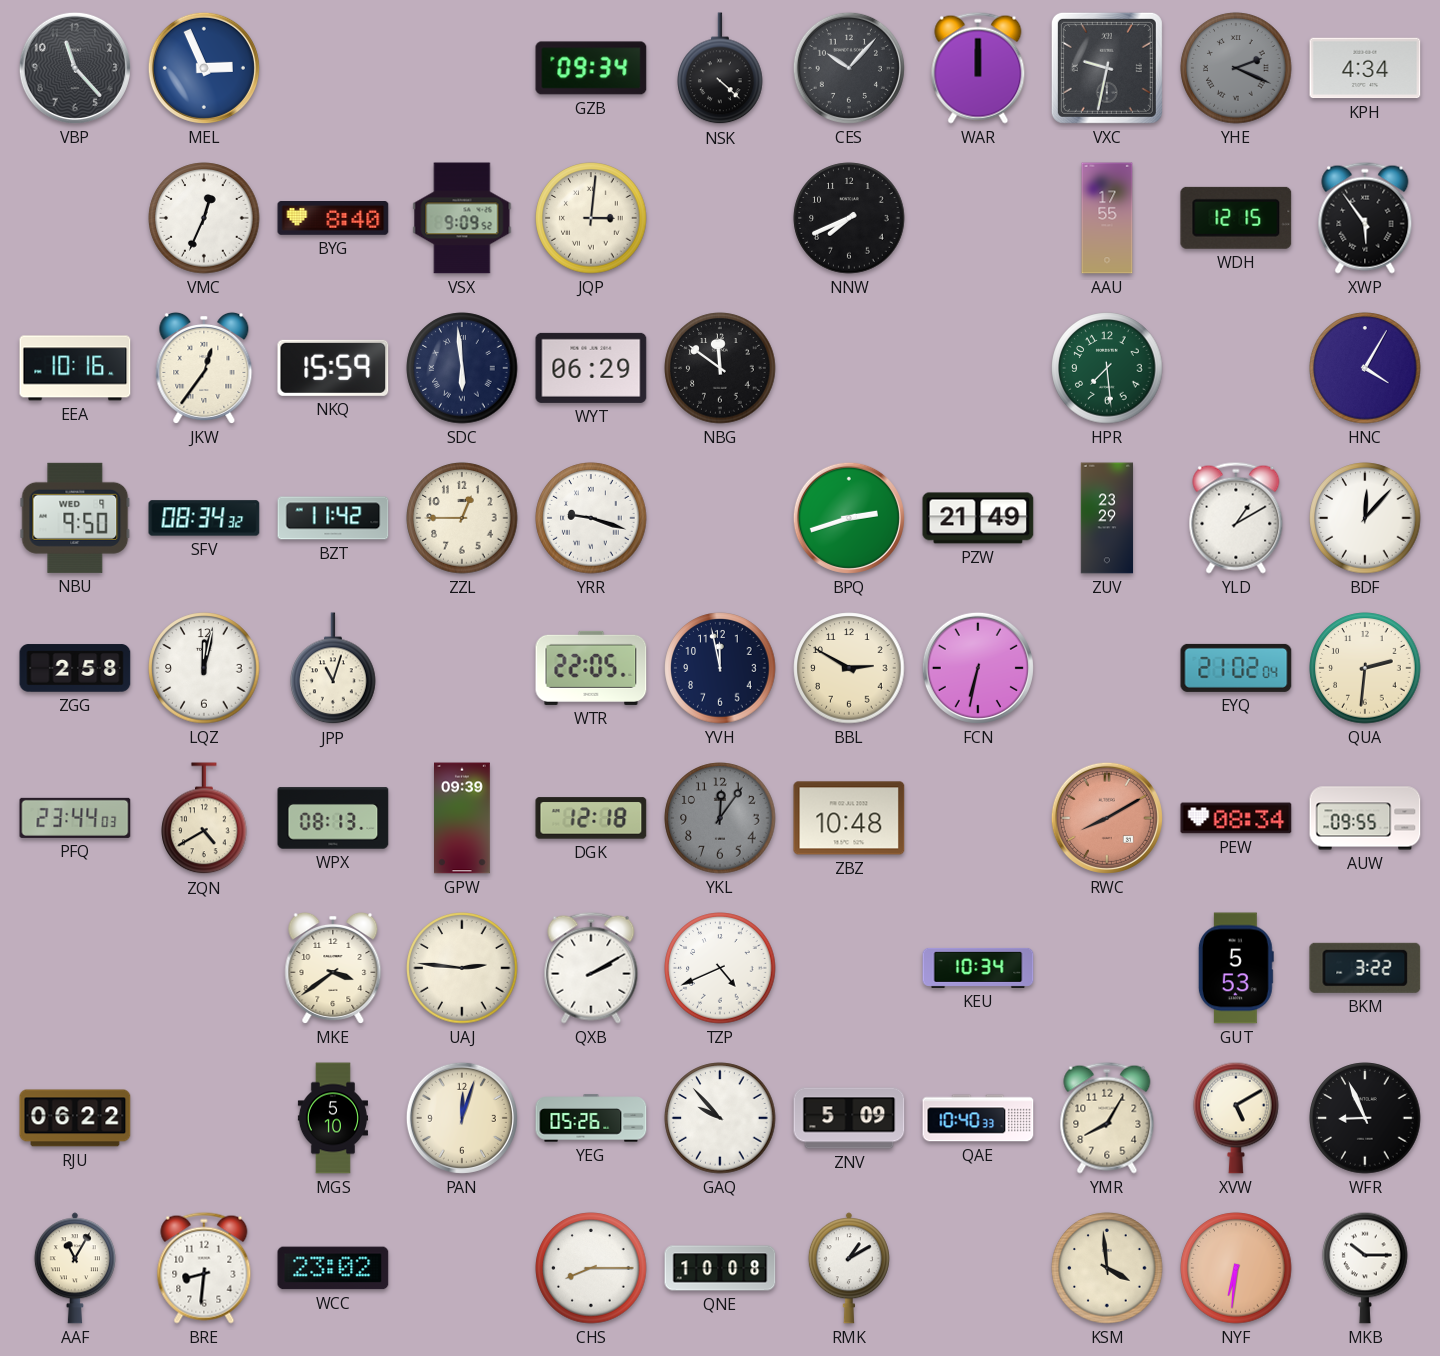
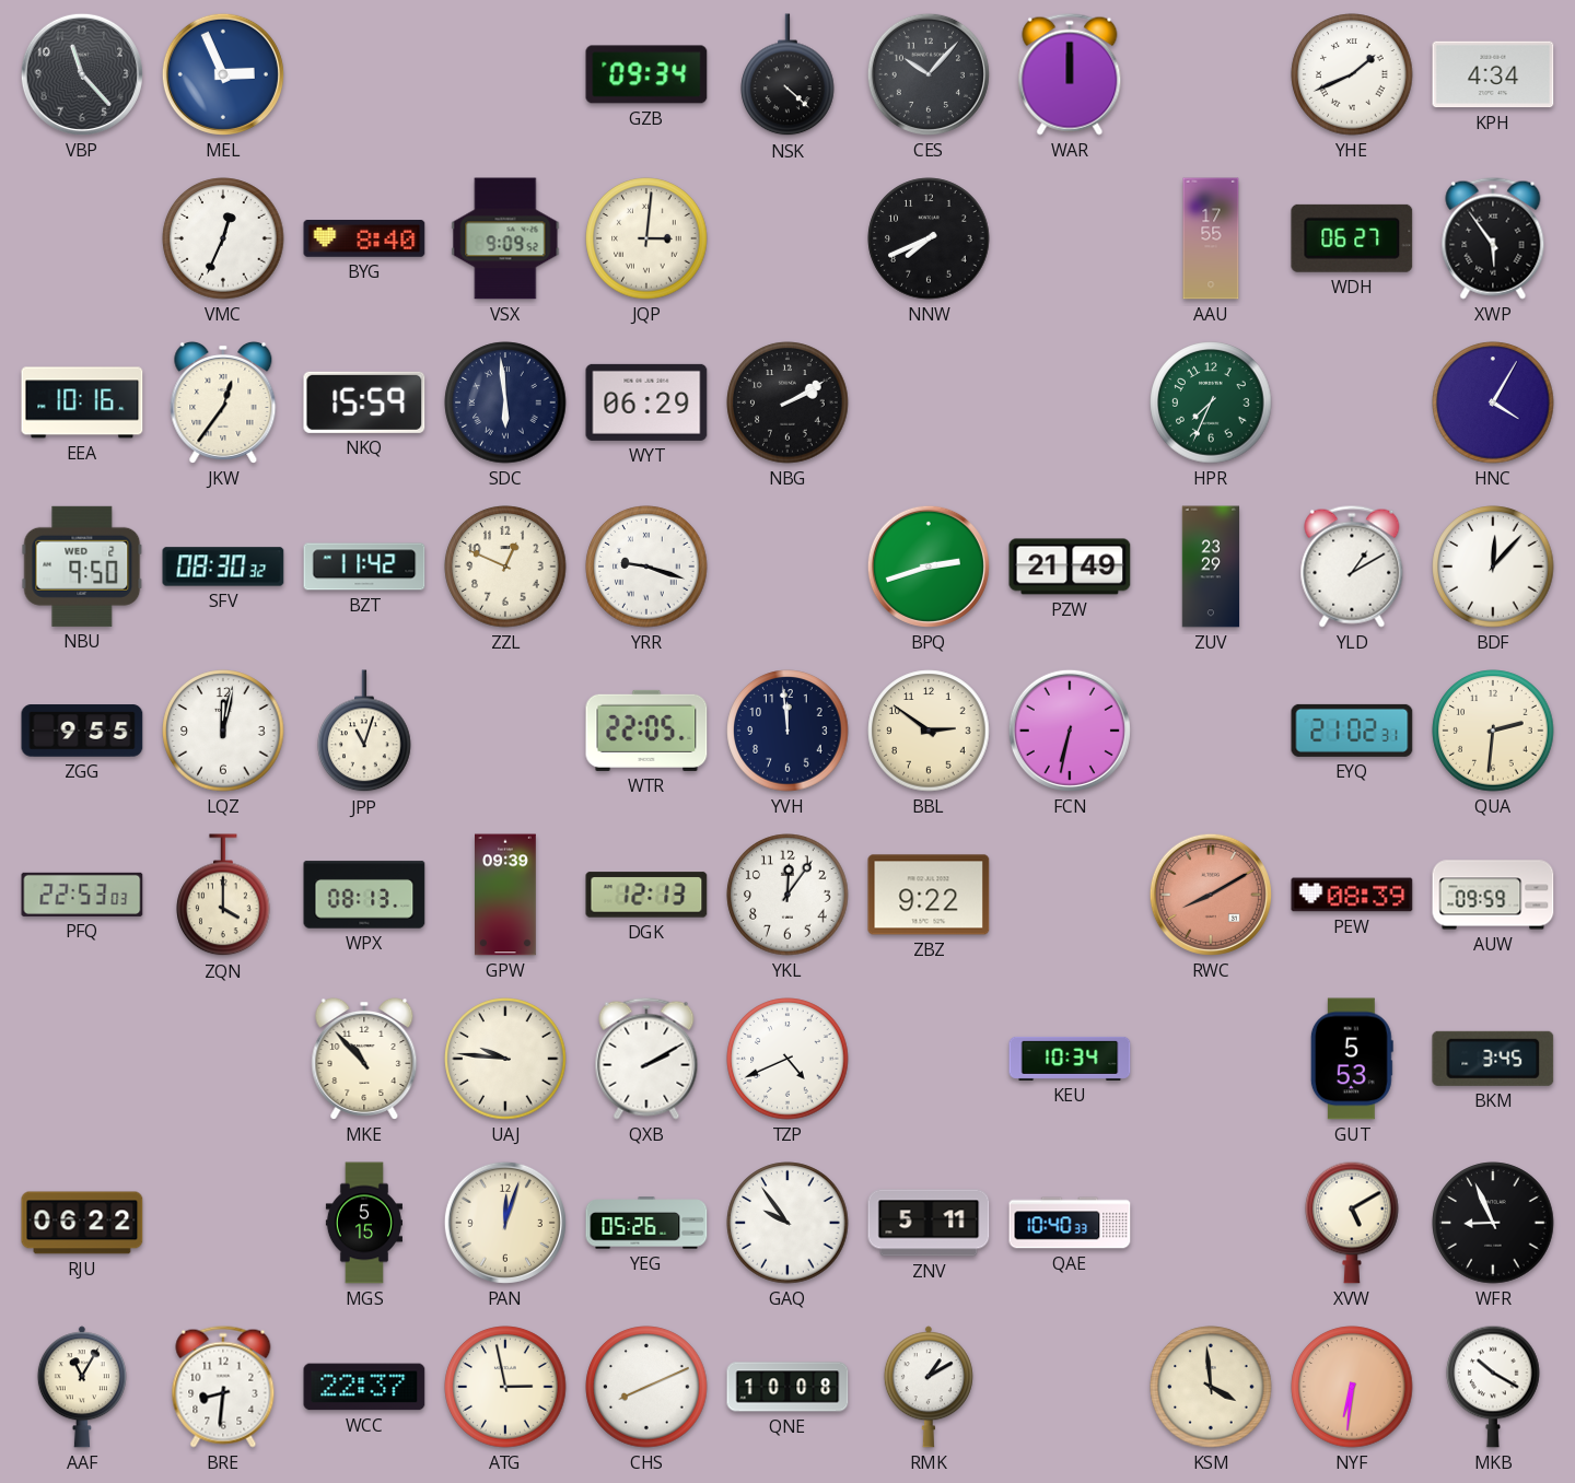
VXC: 9:32 -> none (1107, 68)
YHE: 2:19 -> 1:41 (1352, 74)
YHE dial: grey -> white (1352, 74)
WDH: 12:15 -> 06:27 (1352, 238)
NBG: 11:51 -> 2:10 (787, 402)
HPR: 7:29 -> 7:34 (1211, 402)
NBU date: WED 9 -> WED 2 (82, 567)
SFV: 08:34 -> 08:30 (223, 567)
ZZL: 12:45 -> 12:49 (505, 567)
ZGG: 2:58 -> 9:55 (82, 731)
YVH: 11:58 -> 11:59 (787, 731)
BBL: 2:50 -> 2:51 (929, 731)
EYQ: 21:02:04 -> 21:02:31 (1352, 731)
PFQ: 23:44 -> 22:53 (82, 895)
ZQN: 4:40 -> 4:00 (223, 896)
DGK: 12:18 -> 12:13 (646, 895)
YKL dial: grey -> white (787, 895)
ZBZ: 10:48 -> 9:22 (929, 895)
PEW: 08:34 -> 08:39 (1352, 895)
AUW: 09:55 -> 09:59 (1493, 895)
MKE: 3:39 -> 10:53 (364, 1059)
UAJ: 2:46 -> 9:46 (505, 1059)
BKM: 3:22 -> 3:45 (1493, 1059)
MGS: 5:10 -> 5:15 (364, 1223)
GAQ: 9:53 -> 9:54 (787, 1223)
ZNV: 5:09 -> 5:11 (929, 1223)
YMR: 8:05 -> none (1107, 1118)
WCC: 23:02 -> 22:37 (364, 1387)
ATG: none -> 2:58 (505, 1387)
CHS: 8:15 -> 8:11 (646, 1387)
MKB: 10:15 -> 10:20 (1493, 1387)
